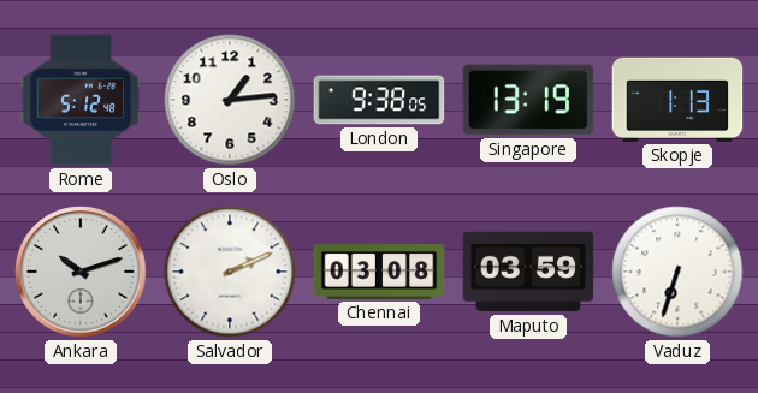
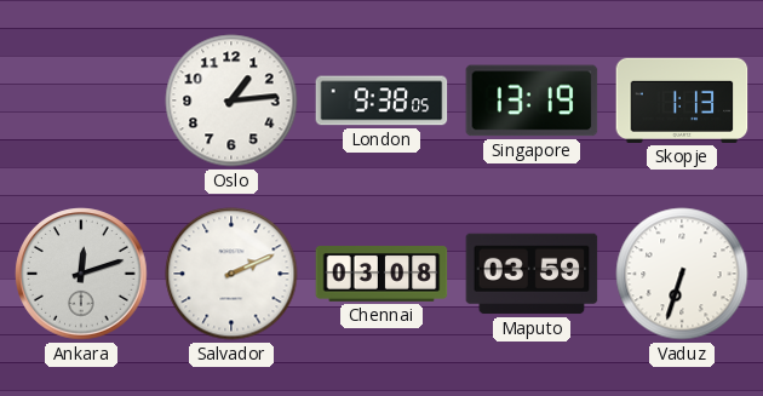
Rome: 5:12 -> none (81, 100)
Ankara: 10:12 -> 12:12 (81, 274)
